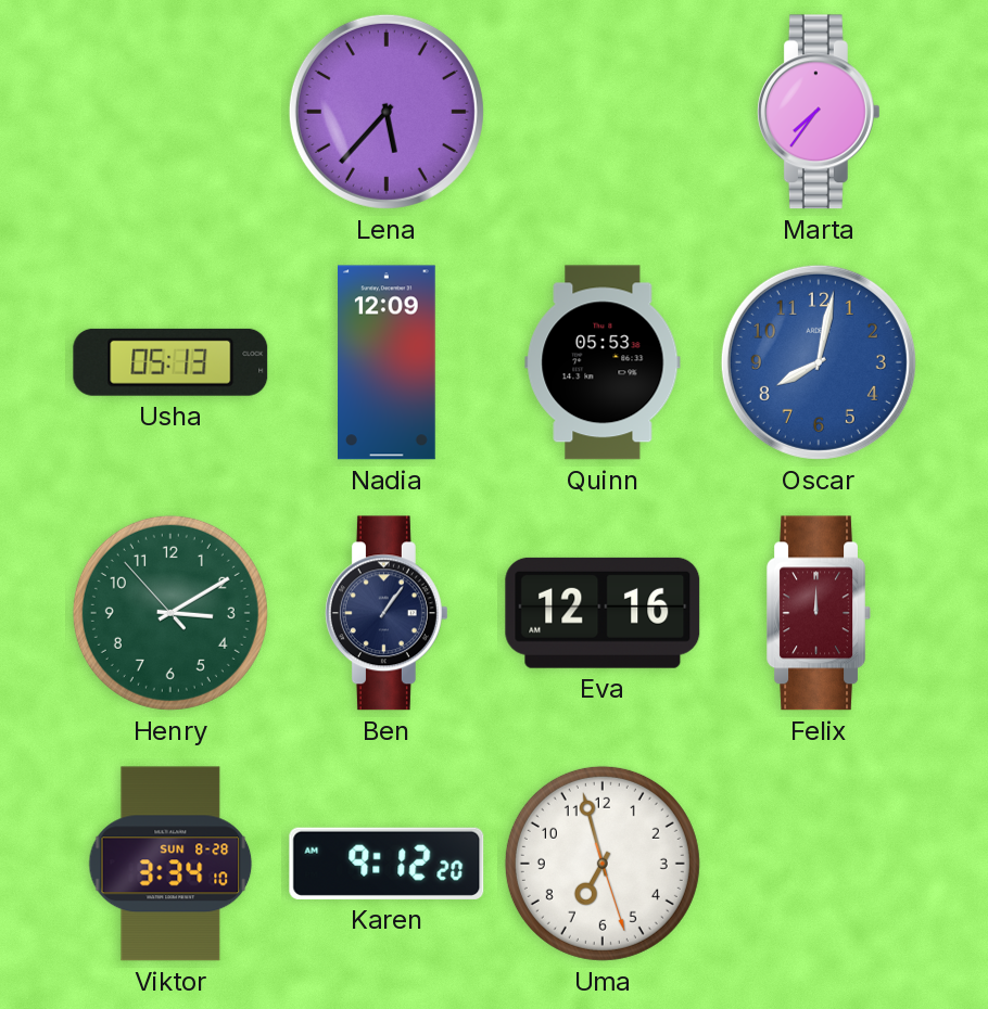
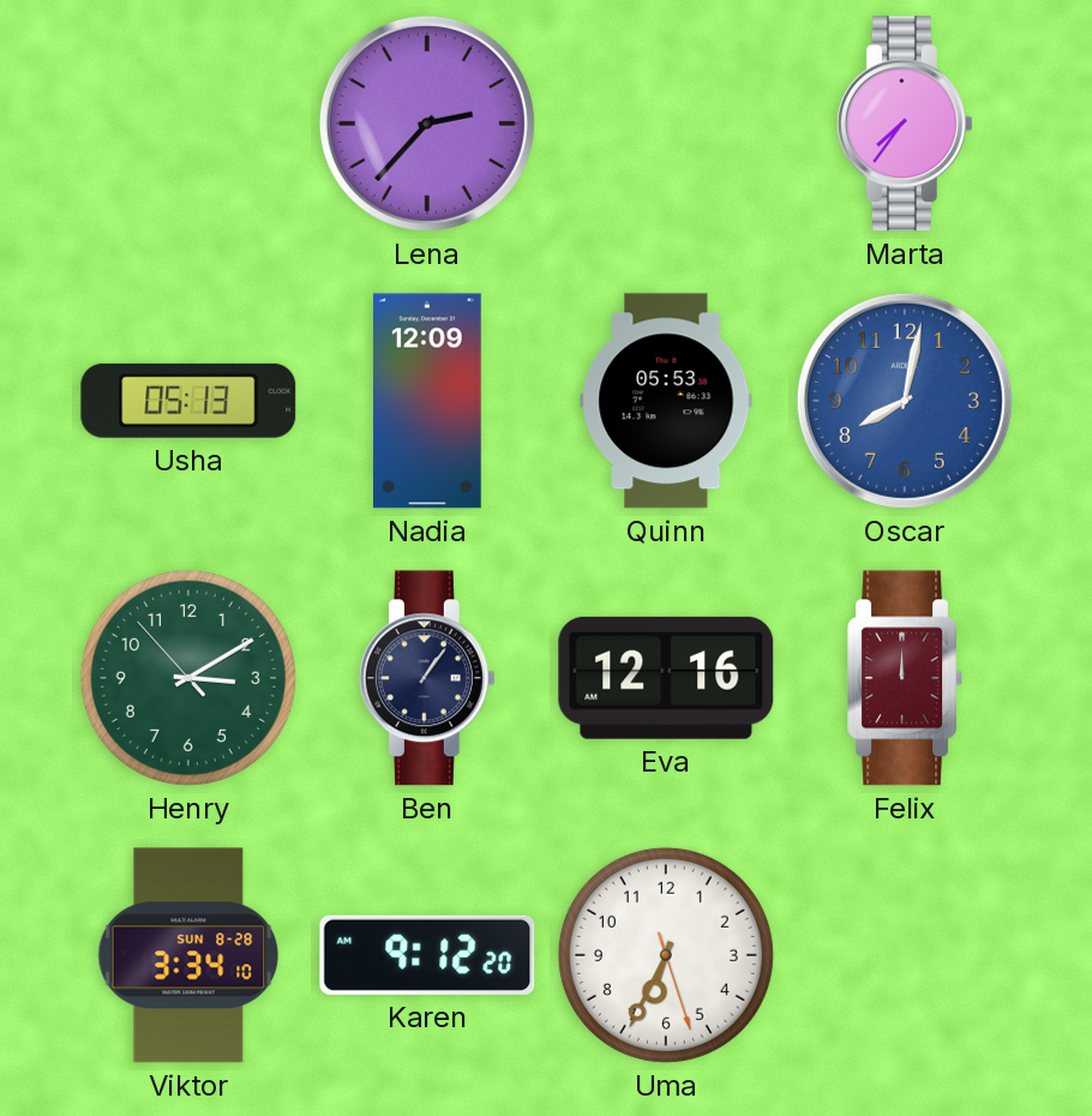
Lena: 5:37 -> 2:37 (427, 124)
Uma: 6:57 -> 6:34 (666, 955)
